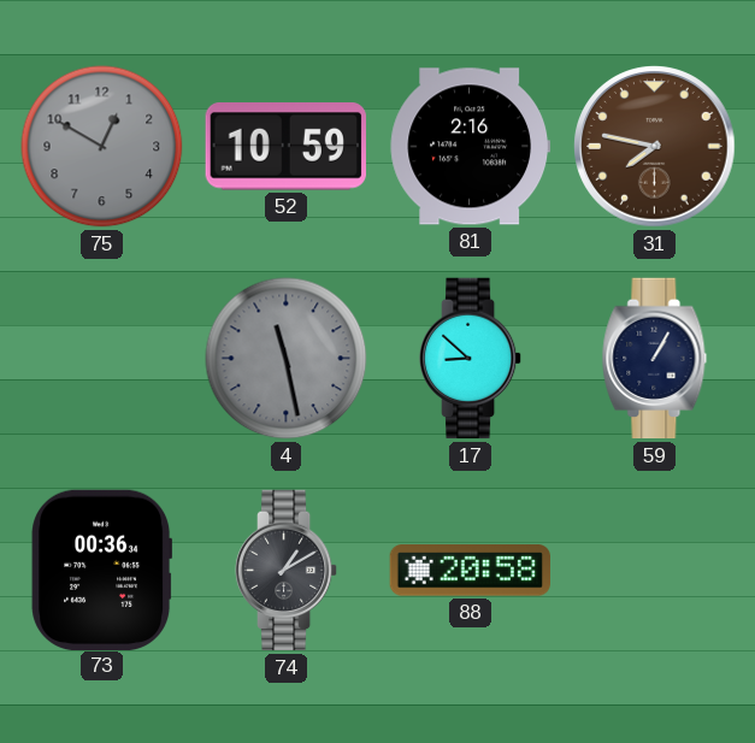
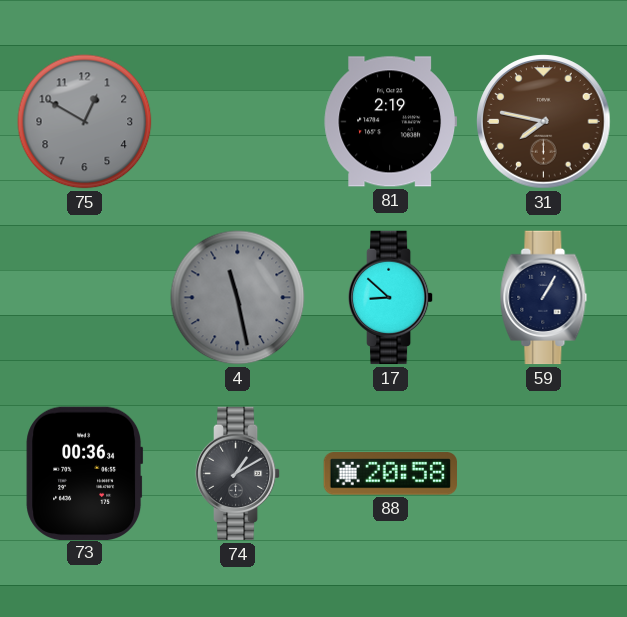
52: 10:59 -> none (285, 147)
81: 2:16 -> 2:19 (390, 122)
